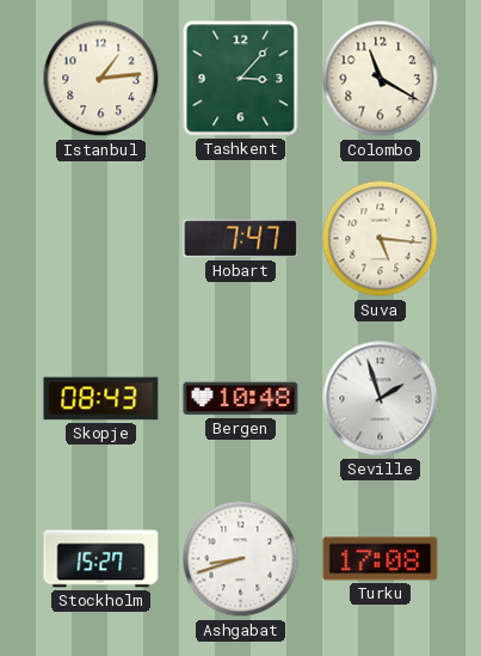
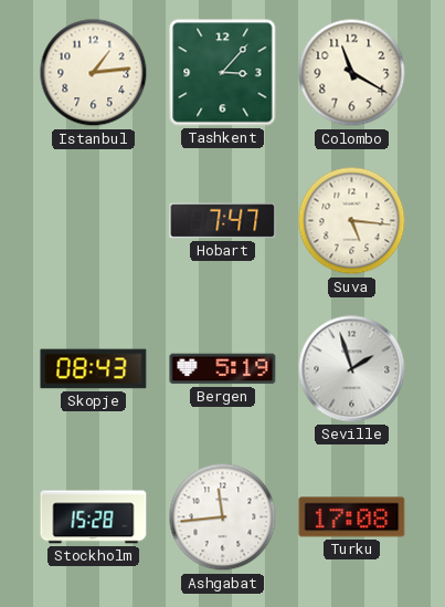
Bergen: 10:48 -> 5:19 (223, 369)
Stockholm: 15:27 -> 15:28 (94, 517)
Ashgabat: 8:42 -> 11:44 (223, 517)
